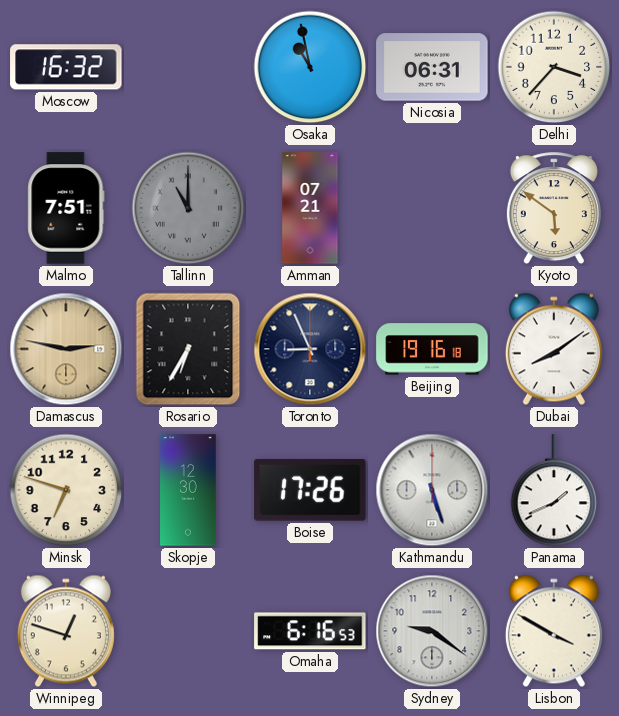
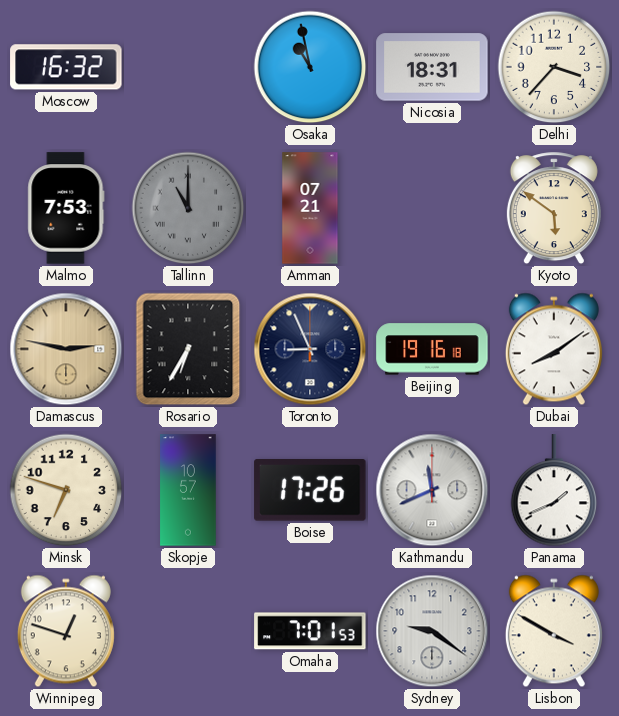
Nicosia: 06:31 -> 18:31 (432, 67)
Malmo: 7:51 -> 7:53 (66, 208)
Skopje: 12:30 -> 10:57 (188, 490)
Kathmandu: 5:27 -> 11:41 (432, 490)
Omaha: 6:16 -> 7:01 (310, 631)
